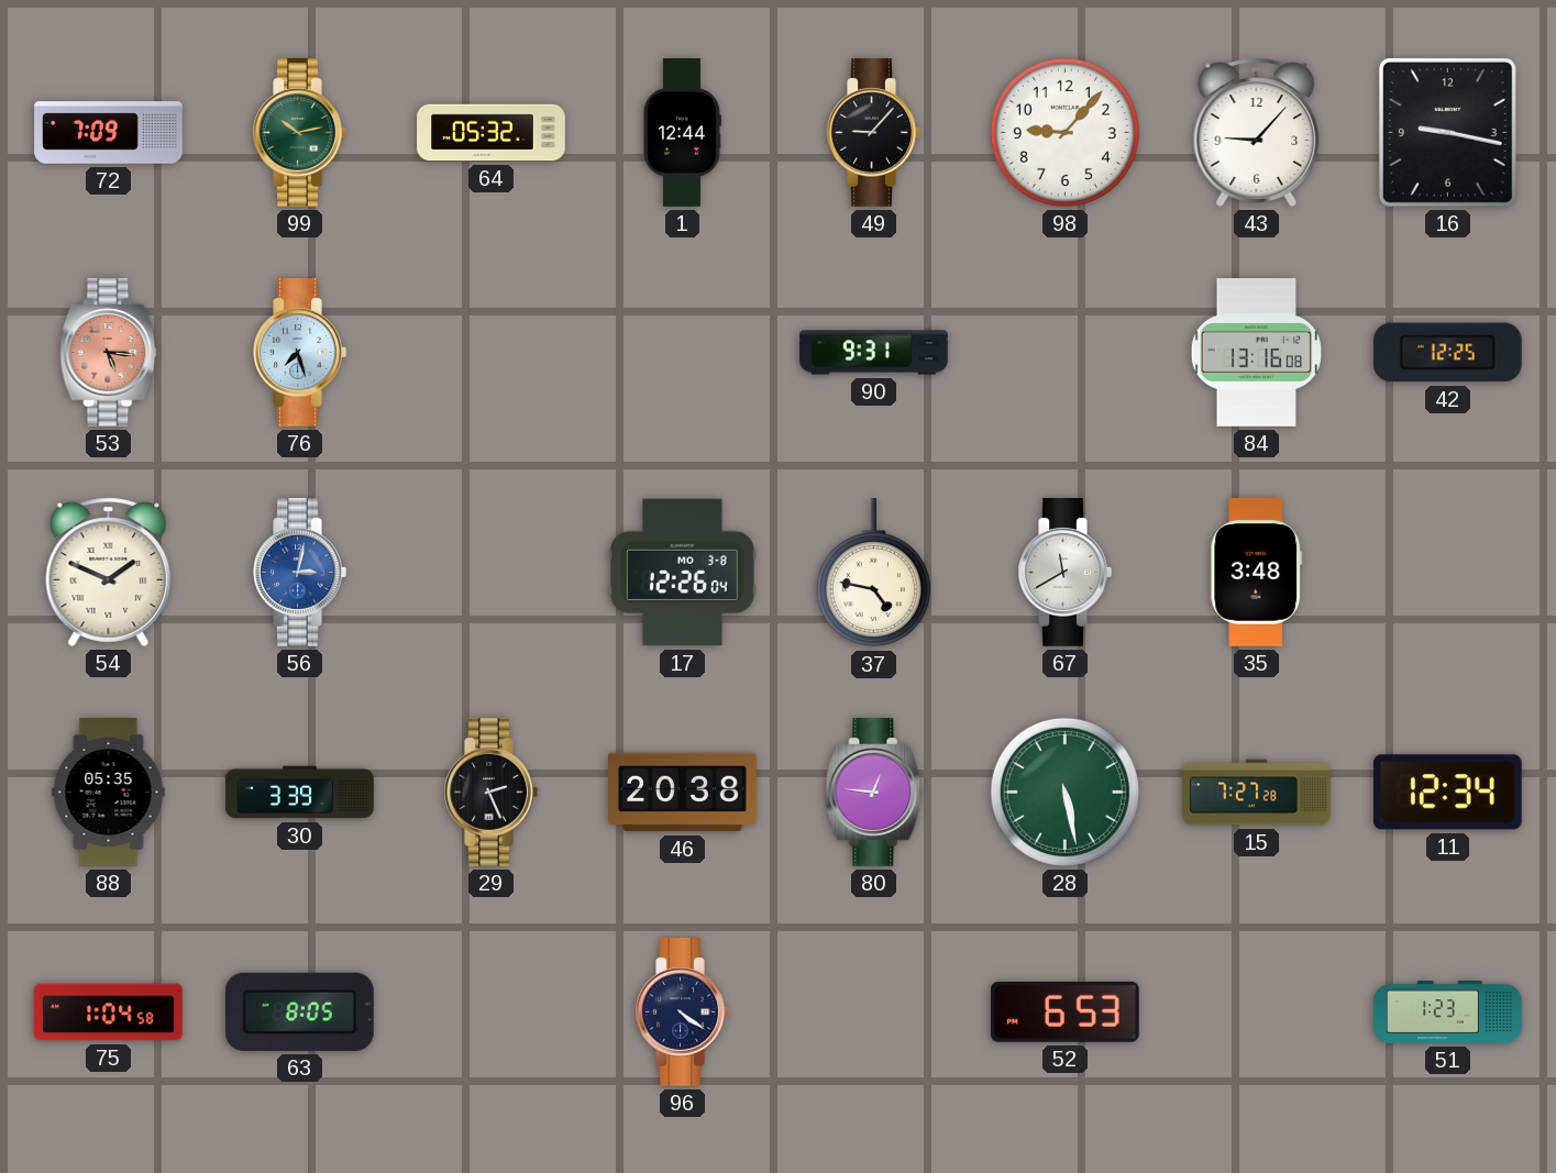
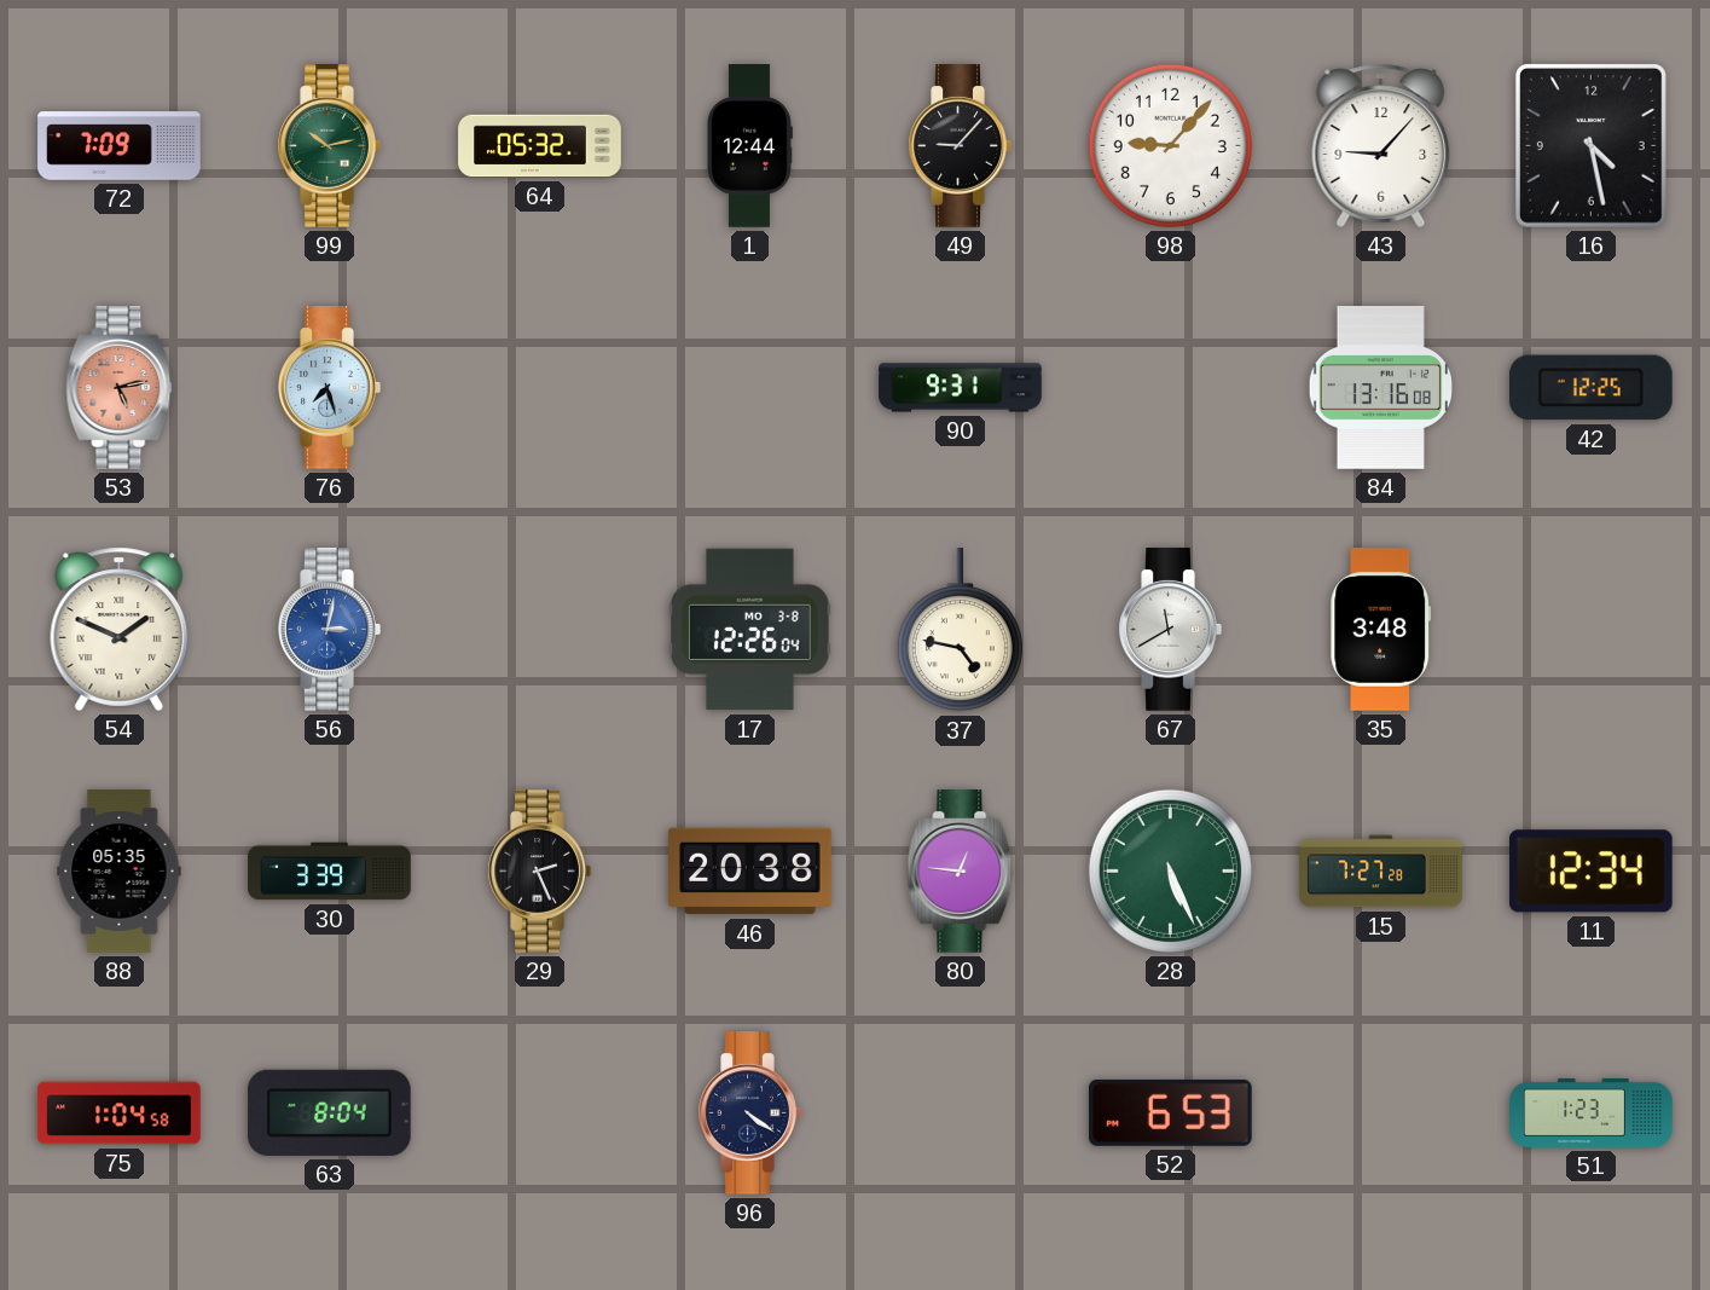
16: 9:17 -> 4:28 (1590, 145)
53: 5:16 -> 5:13 (120, 388)
28: 5:28 -> 5:26 (1170, 870)
63: 8:05 -> 8:04 (329, 1112)
